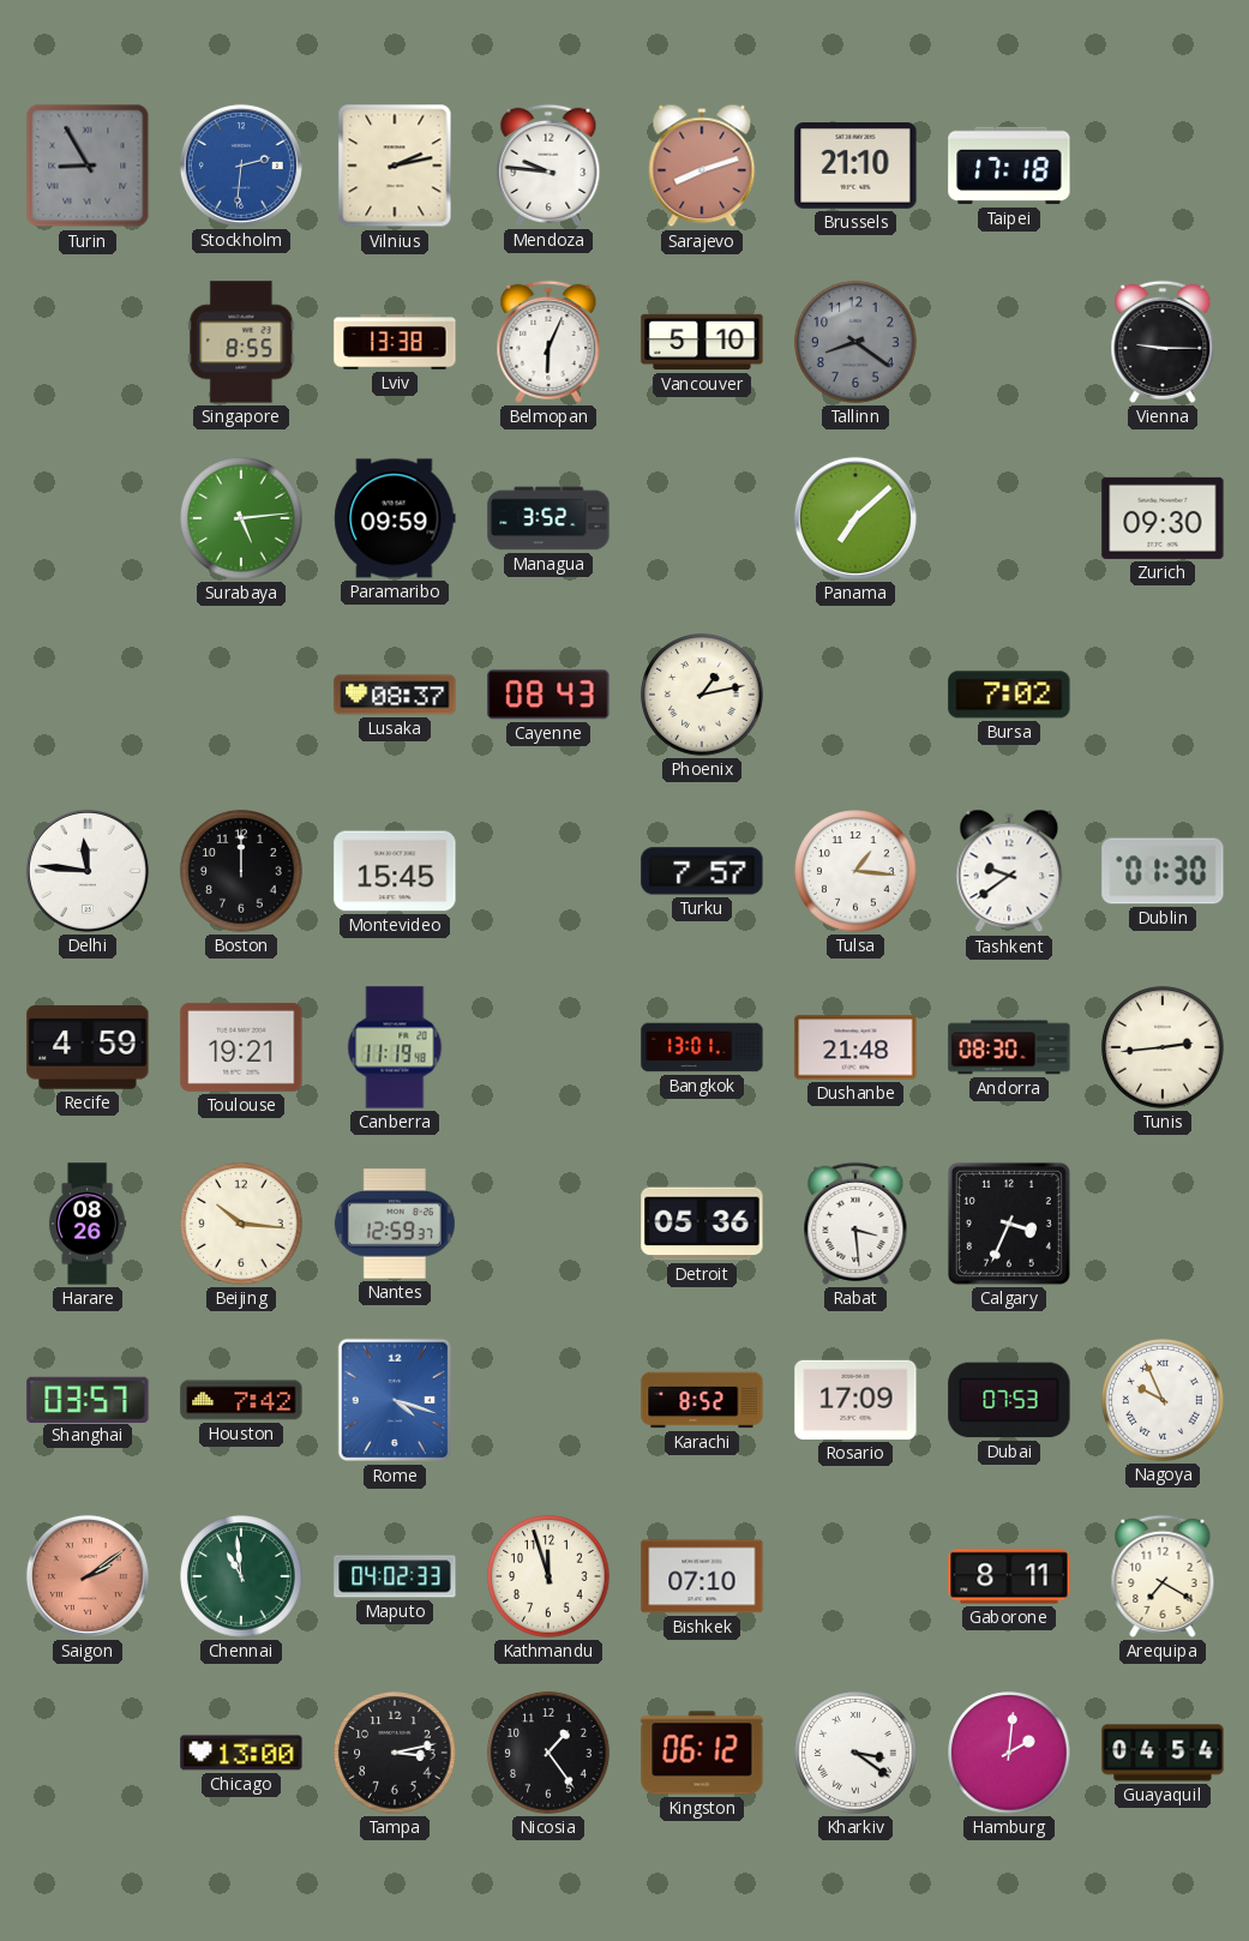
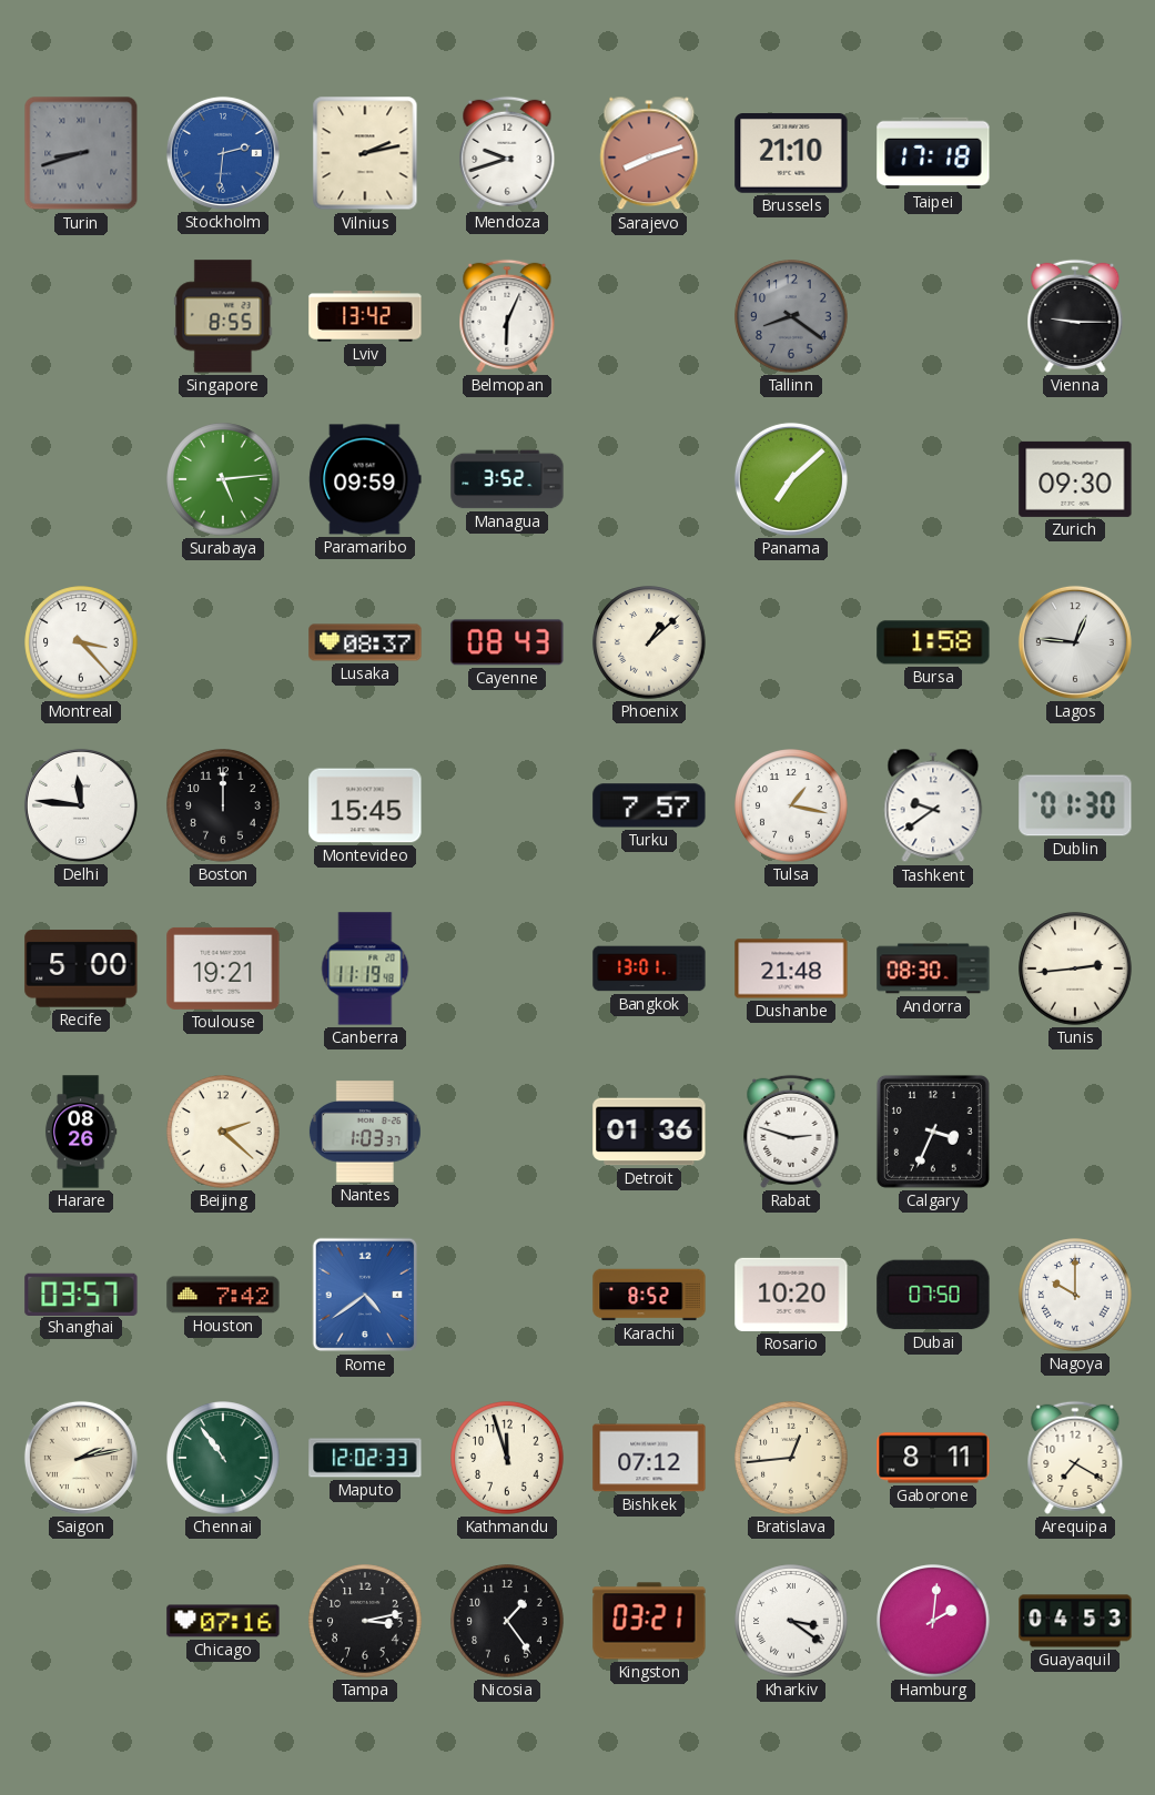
Turin: 8:55 -> 8:42 (81, 153)
Mendoza: 9:46 -> 9:42 (507, 153)
Lviv: 13:38 -> 13:42 (365, 316)
Vancouver: 5:10 -> none (702, 342)
Montreal: none -> 3:23 (81, 642)
Phoenix: 1:13 -> 1:08 (649, 642)
Bursa: 7:02 -> 1:58 (933, 642)
Lagos: none -> 12:46 (1075, 642)
Tulsa: 1:16 -> 1:17 (791, 805)
Recife: 4:59 -> 5:00 (81, 969)
Beijing: 10:16 -> 2:22 (223, 1132)
Nantes: 12:59 -> 1:03 (365, 1132)
Detroit: 05:36 -> 01:36 (649, 1132)
Rabat: 3:29 -> 2:48 (791, 1132)
Rome: 4:18 -> 4:39 (365, 1295)
Rosario: 17:09 -> 10:20 (791, 1295)
Dubai: 07:53 -> 07:50 (933, 1295)
Nagoya: 9:56 -> 10:00 (1075, 1295)
Saigon: 2:09 -> 2:13 (81, 1458)
Saigon dial: salmon -> cream (81, 1458)
Chennai: 10:59 -> 10:54 (223, 1458)
Maputo: 04:02 -> 12:02 (365, 1458)
Bishkek: 07:10 -> 07:12 (649, 1458)
Bratislava: none -> 12:44 (791, 1458)
Chicago: 13:00 -> 07:16 (223, 1621)
Kingston: 06:12 -> 03:21 (649, 1621)
Guayaquil: 04:54 -> 04:53 (1075, 1621)
